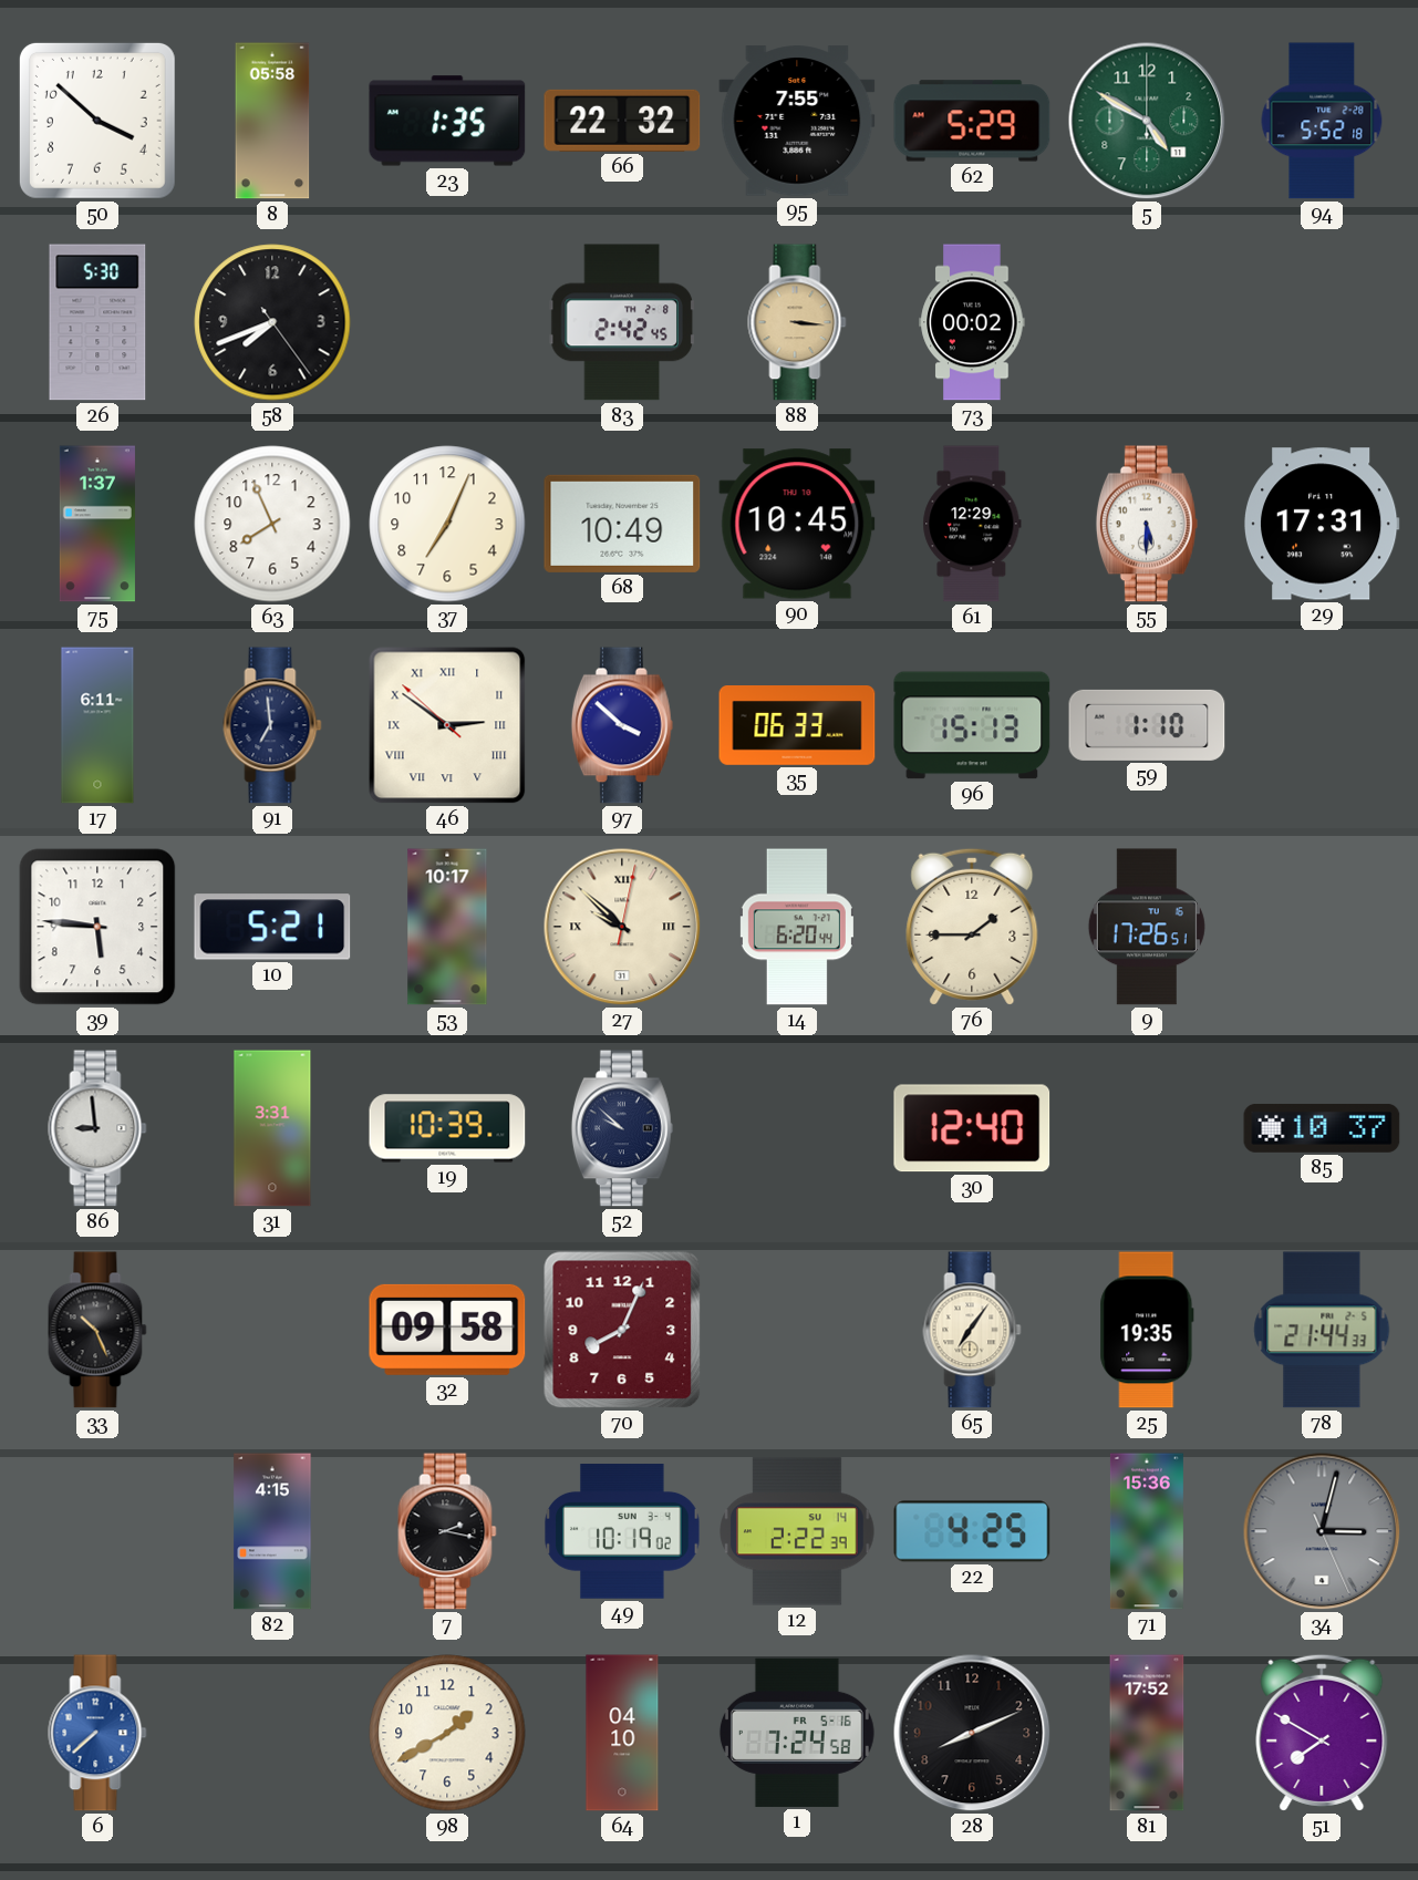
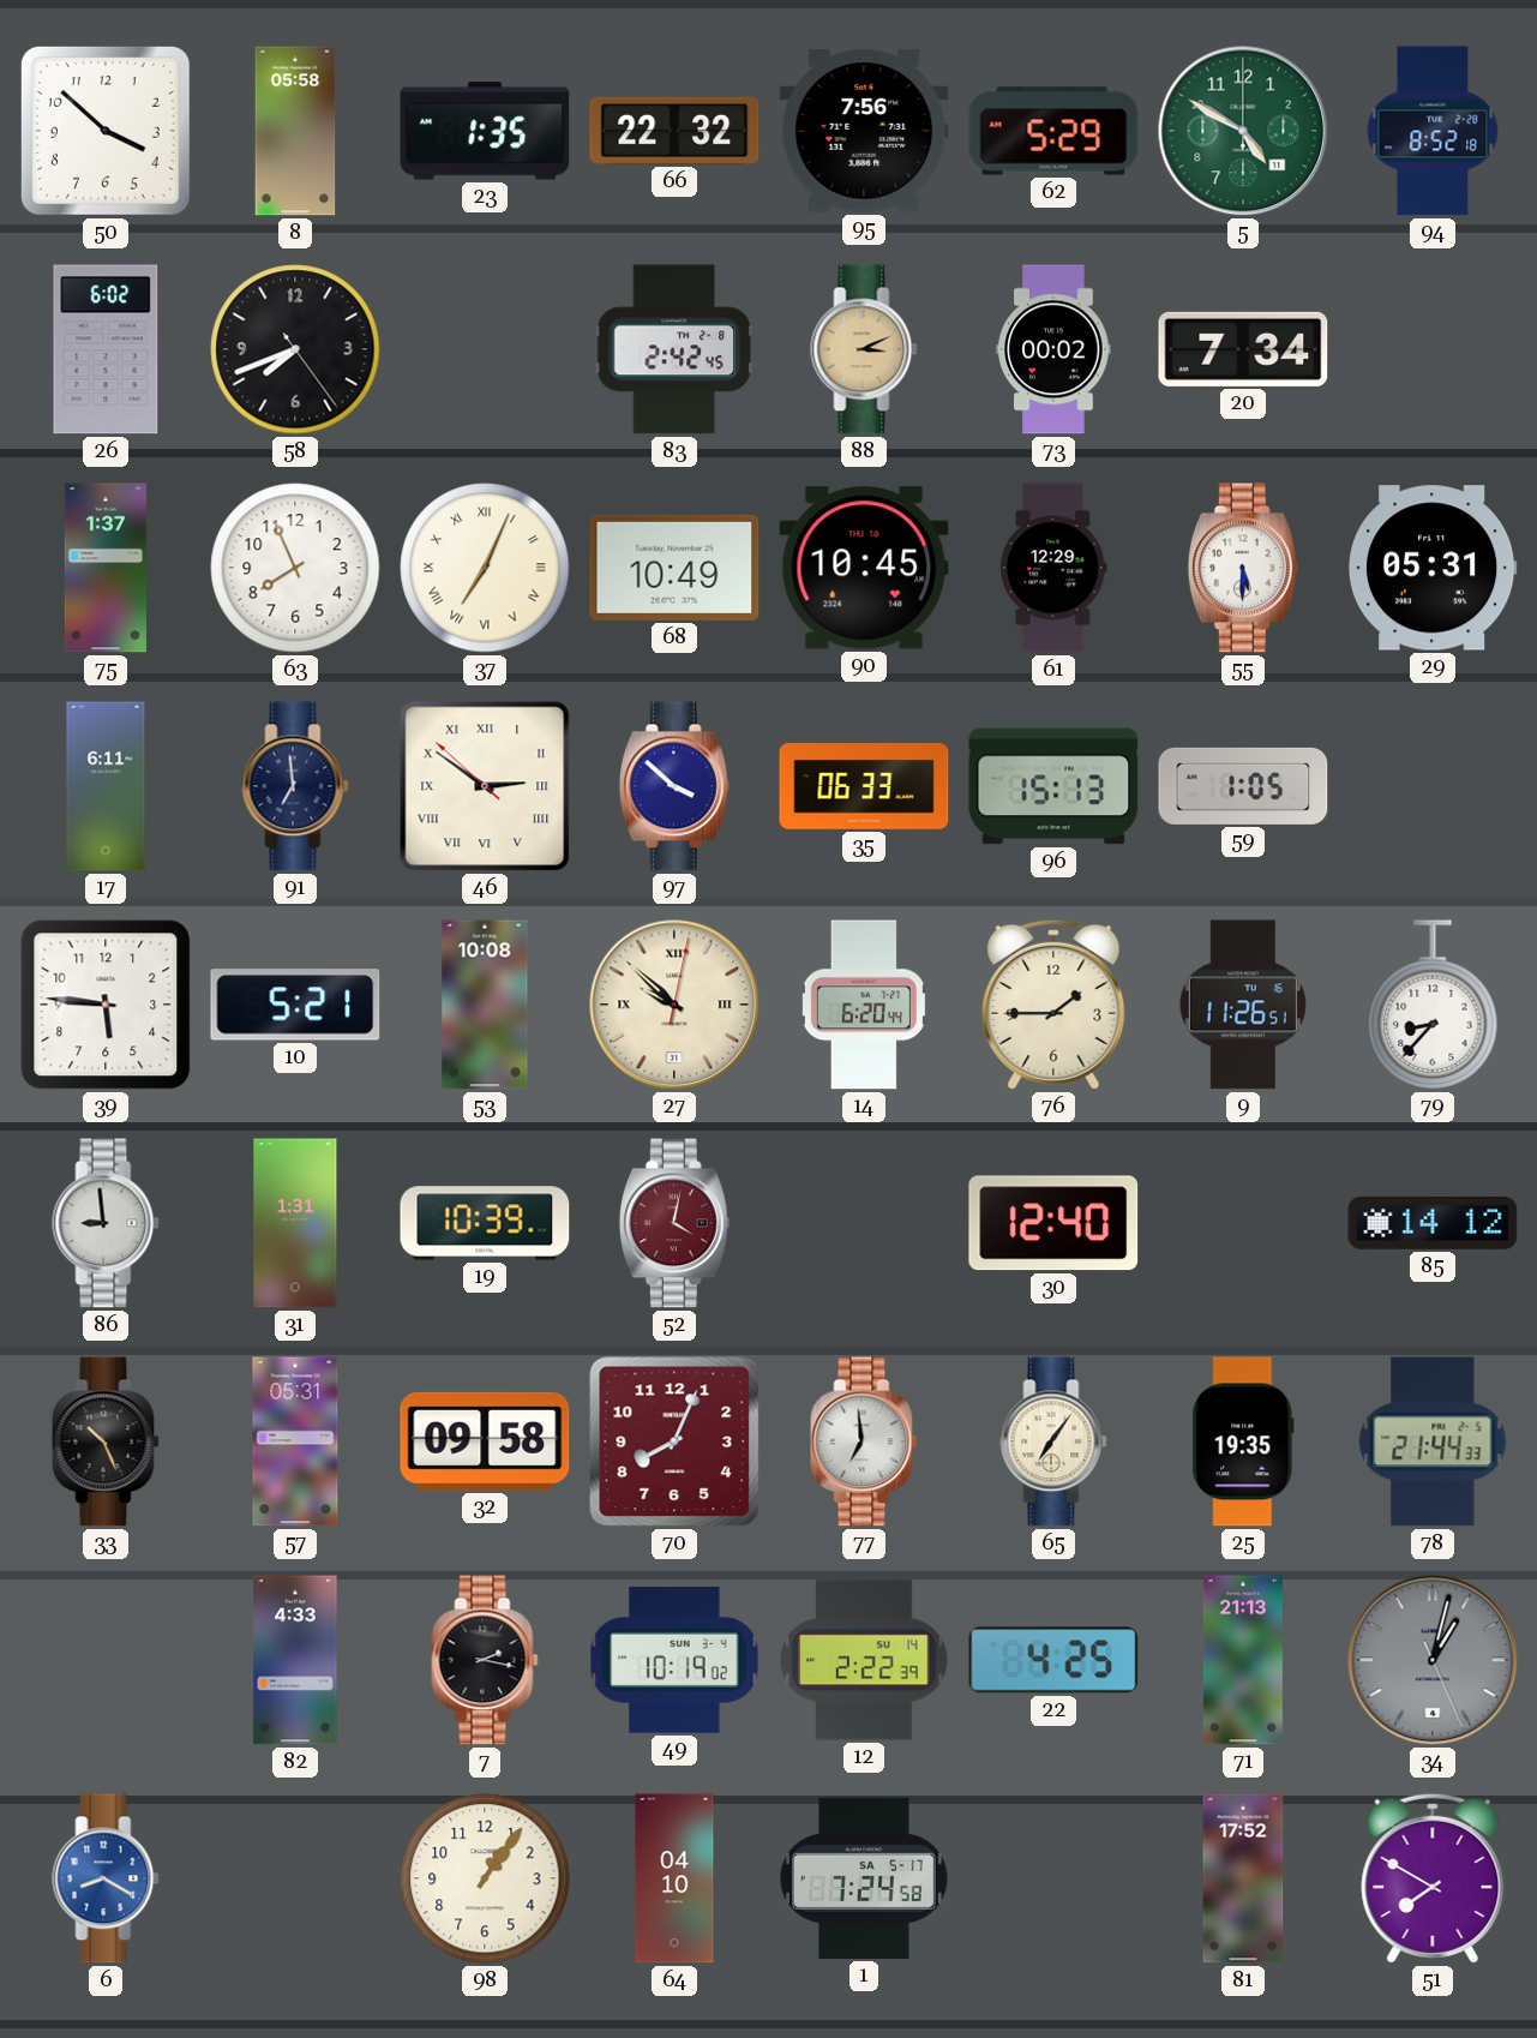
95: 7:55 -> 7:56 (864, 131)
94: 5:52 -> 8:52 (1433, 131)
26: 5:30 -> 6:02 (106, 349)
88: 3:16 -> 3:11 (864, 349)
20: none -> 7:34 (1243, 349)
37 numerals: Arabic -> Roman (485, 568)
29: 17:31 -> 05:31 (1433, 568)
59: 1:10 -> 1:05 (1243, 786)
53: 10:17 -> 10:08 (485, 1005)
9: 17:26 -> 11:26 (1243, 1005)
79: none -> 8:37 (1433, 1005)
31: 3:31 -> 1:31 (295, 1223)
52: 9:52 -> 4:02 (674, 1223)
52 dial: navy -> burgundy (674, 1223)
85: 10:37 -> 14:12 (1433, 1223)
57: none -> 05:31 (295, 1441)
77: none -> 6:59 (864, 1441)
82: 4:15 -> 4:33 (295, 1660)
71: 15:36 -> 21:13 (1243, 1660)
34: 3:02 -> 1:02 (1433, 1660)
6: 7:38 -> 8:20 (106, 1878)
98: 1:40 -> 1:06 (485, 1878)
1 date: FR 5-16 -> SA 5-17 (864, 1878)
28: 8:11 -> none (972, 1733)
